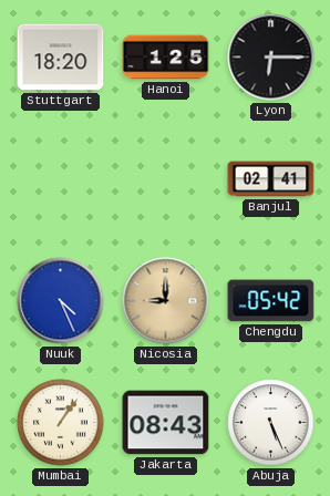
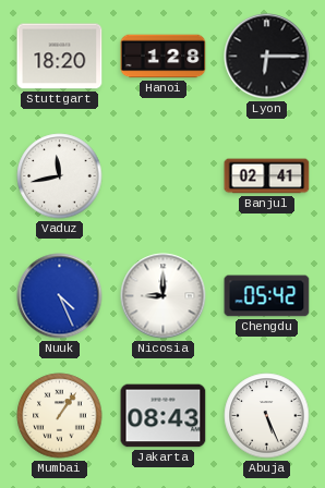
Hanoi: 1:25 -> 1:28 (164, 57)
Vaduz: none -> 11:43 (60, 176)
Nicosia dial: champagne -> white (164, 296)
